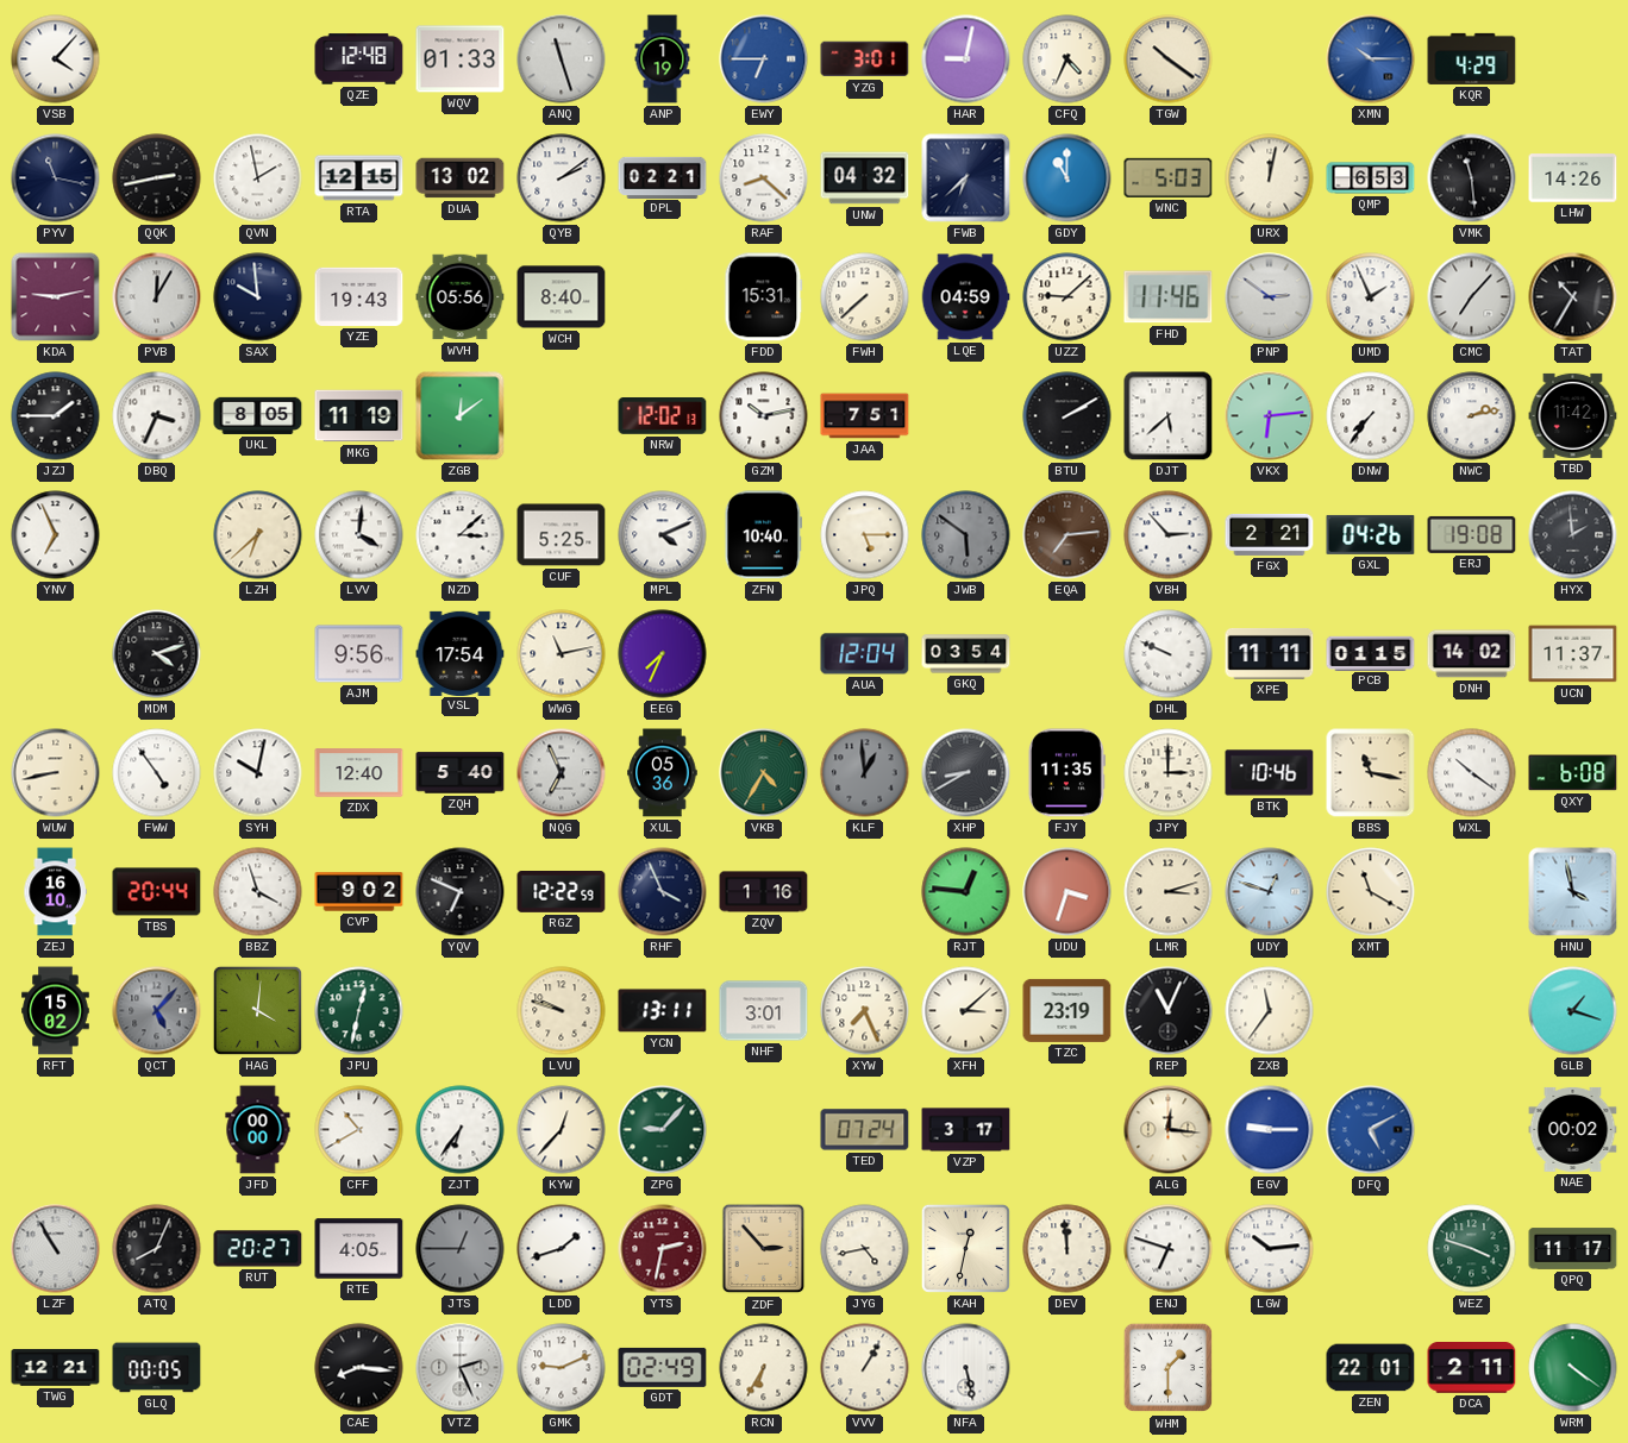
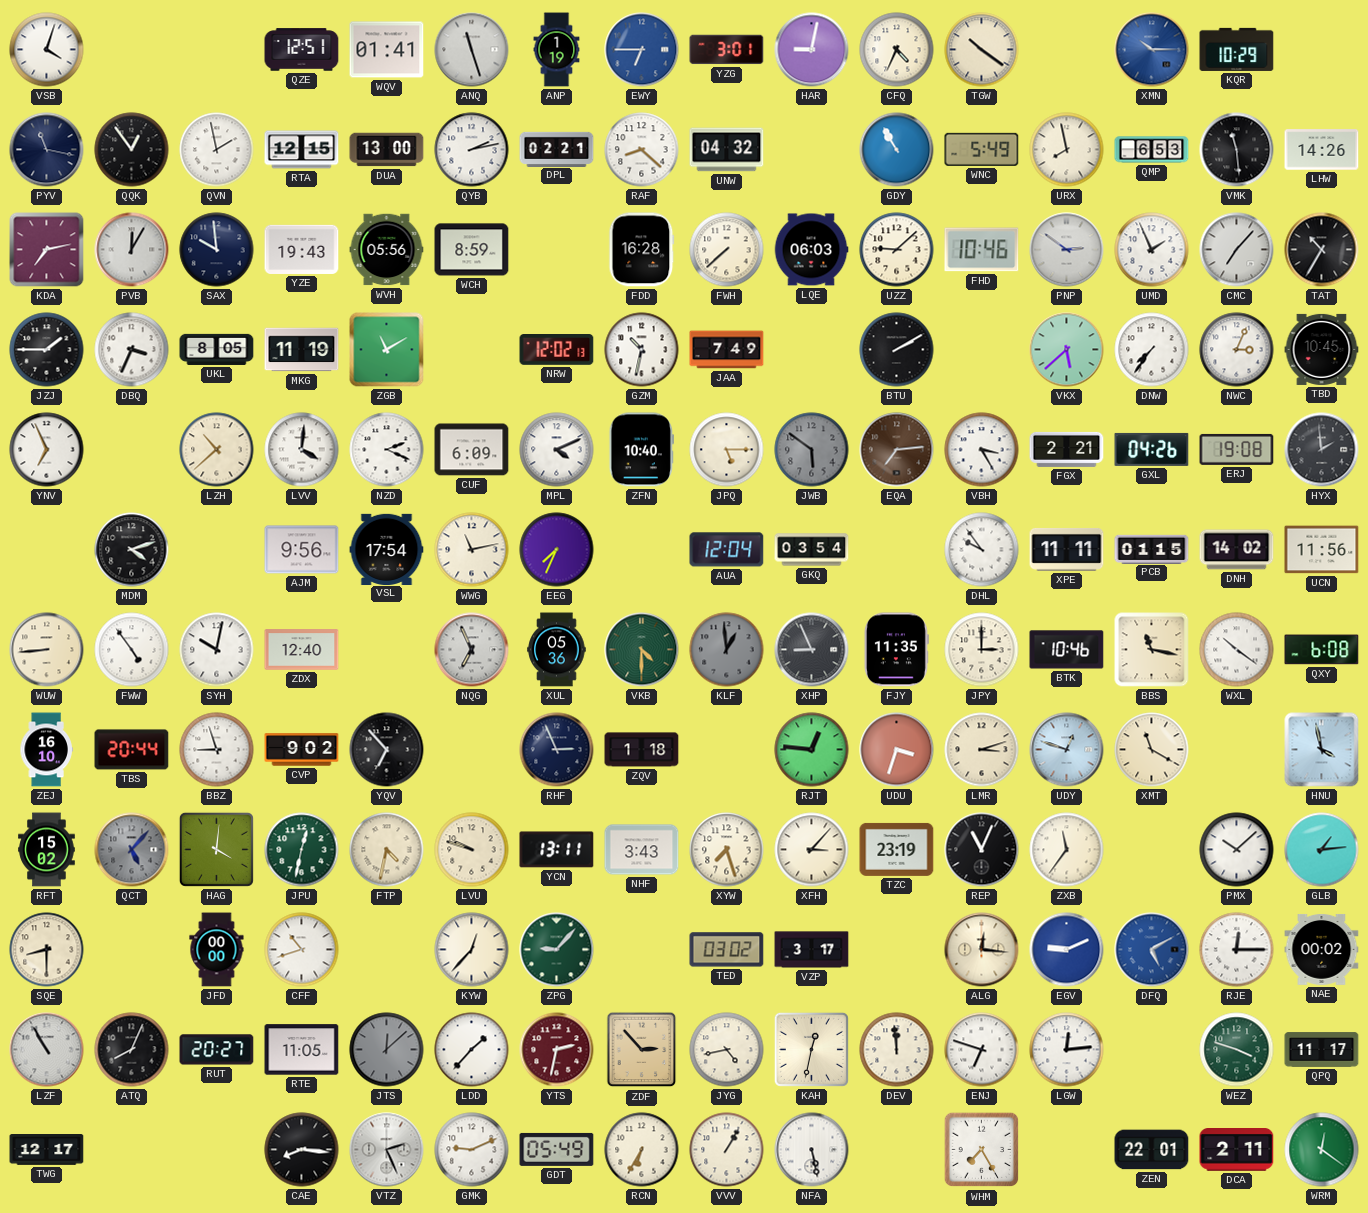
VSB: 4:07 -> 4:03 (47, 50)
QZE: 12:48 -> 12:51 (302, 50)
WQV: 01:33 -> 01:41 (387, 50)
KQR: 4:29 -> 10:29 (1237, 49)
QQK: 2:43 -> 12:54 (132, 150)
DUA: 13:02 -> 13:00 (387, 150)
QYB: 2:09 -> 2:13 (472, 150)
FWB: 6:38 -> none (966, 178)
GDY: 11:00 -> 10:55 (897, 150)
WNC: 5:03 -> 5:49 (982, 149)
URX: 12:02 -> 7:58 (1067, 150)
KDA: 9:13 -> 7:13 (47, 250)
WCH: 8:40 -> 8:59 (472, 250)
FDD: 15:31 -> 16:28 (642, 250)
LQE: 04:59 -> 06:03 (811, 250)
FHD: 11:46 -> 10:46 (982, 250)
ZGB: 12:09 -> 11:10 (387, 350)
GZM: 10:13 -> 10:32 (642, 350)
JAA: 7:51 -> 7:49 (727, 350)
DJT: 5:38 -> none (1169, 416)
VKX: 6:14 -> 5:38 (1067, 350)
NWC: 2:13 -> 3:04 (1237, 350)
TBD: 11:42 -> 10:45 (1322, 349)
LZH: 6:38 -> 10:38 (217, 450)
NZD: 3:08 -> 2:19 (387, 450)
CUF: 5:25 -> 6:09 (472, 450)
VBH: 2:53 -> 3:25 (982, 450)
DHL: 9:49 -> 9:54 (982, 550)
UCN: 11:37 -> 11:56 (1322, 550)
WUW: 8:43 -> 8:44 (47, 650)
ZQH: 5:40 -> none (461, 773)
VKB: 4:35 -> 4:30 (642, 650)
XHP: 8:40 -> 8:56 (812, 650)
BBZ: 3:57 -> 8:57 (217, 750)
YQV: 6:49 -> 6:53 (387, 750)
RGZ: 12:22 -> none (562, 892)
RHF: 3:56 -> 2:56 (557, 750)
ZQV: 1:16 -> 1:18 (642, 750)
FTP: none -> 4:32 (387, 850)
NHF: 3:01 -> 3:43 (642, 850)
XYW: 7:26 -> 7:27 (727, 850)
XFH: 3:08 -> 3:07 (812, 850)
PMX: none -> 10:08 (1237, 850)
GLB: 1:18 -> 1:14 (1322, 850)
SQE: none -> 8:30 (47, 950)
CFF: 10:40 -> 10:42 (302, 950)
ZJT: 6:36 -> none (461, 1130)
TED: 07:24 -> 03:02 (727, 950)
EGV: 9:15 -> 9:11 (1067, 950)
RJE: none -> 12:15 (1237, 950)
RTE: 4:05 -> 11:05 (302, 1050)
JTS: 12:45 -> 12:08 (387, 1050)
LDD: 1:42 -> 1:37 (472, 1050)
LGW: 10:14 -> 12:14 (1067, 1050)
TWG: 12:21 -> 12:17 (47, 1150)
GLQ: 00:05 -> none (157, 1368)
GDT: 02:49 -> 05:49 (557, 1149)
WHM: 1:30 -> 7:25 (982, 1150)
WRM: 4:21 -> 12:21 (1322, 1150)
